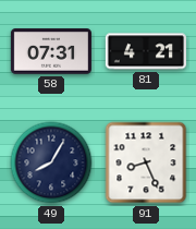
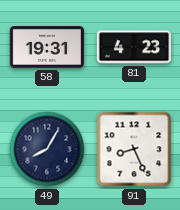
58: 07:31 -> 19:31 (47, 47)
81: 4:21 -> 4:23 (134, 47)
